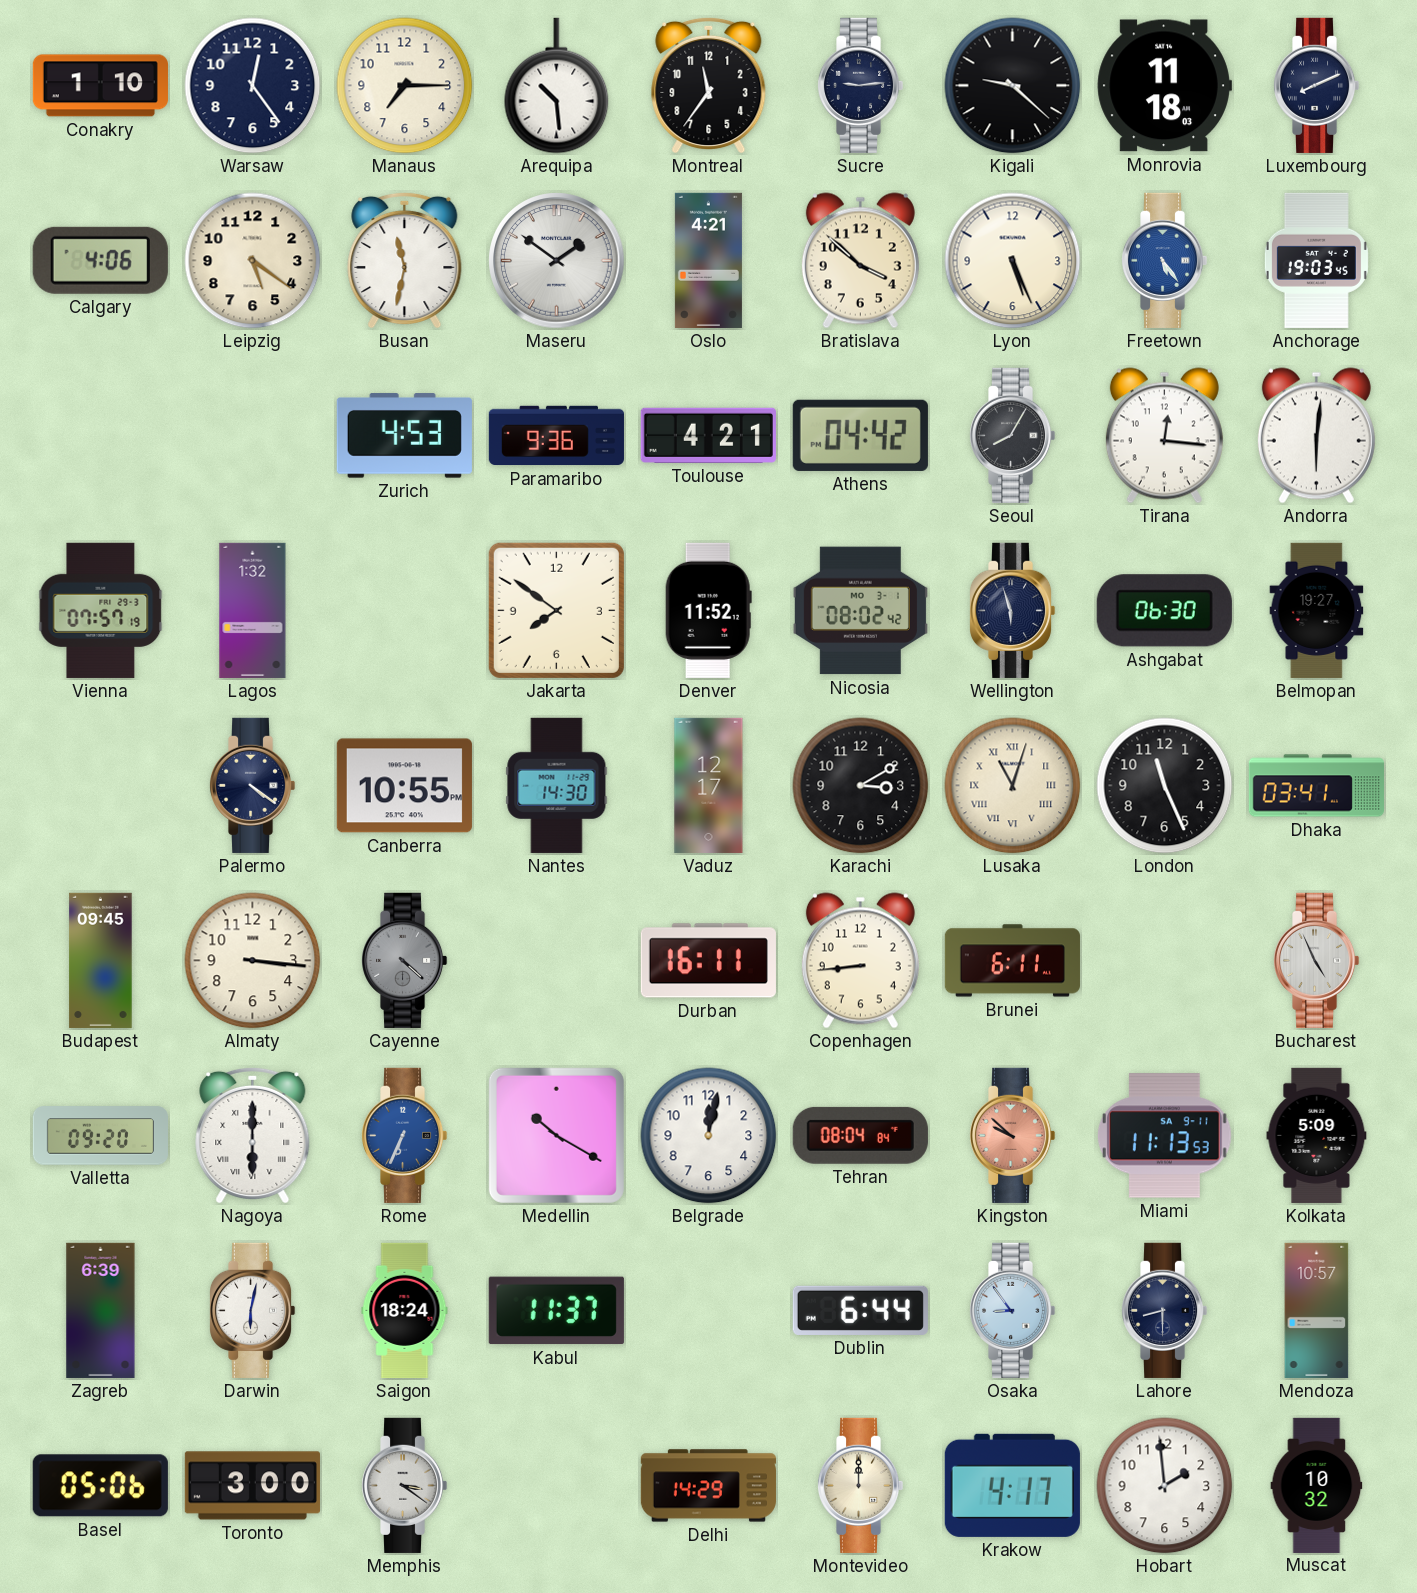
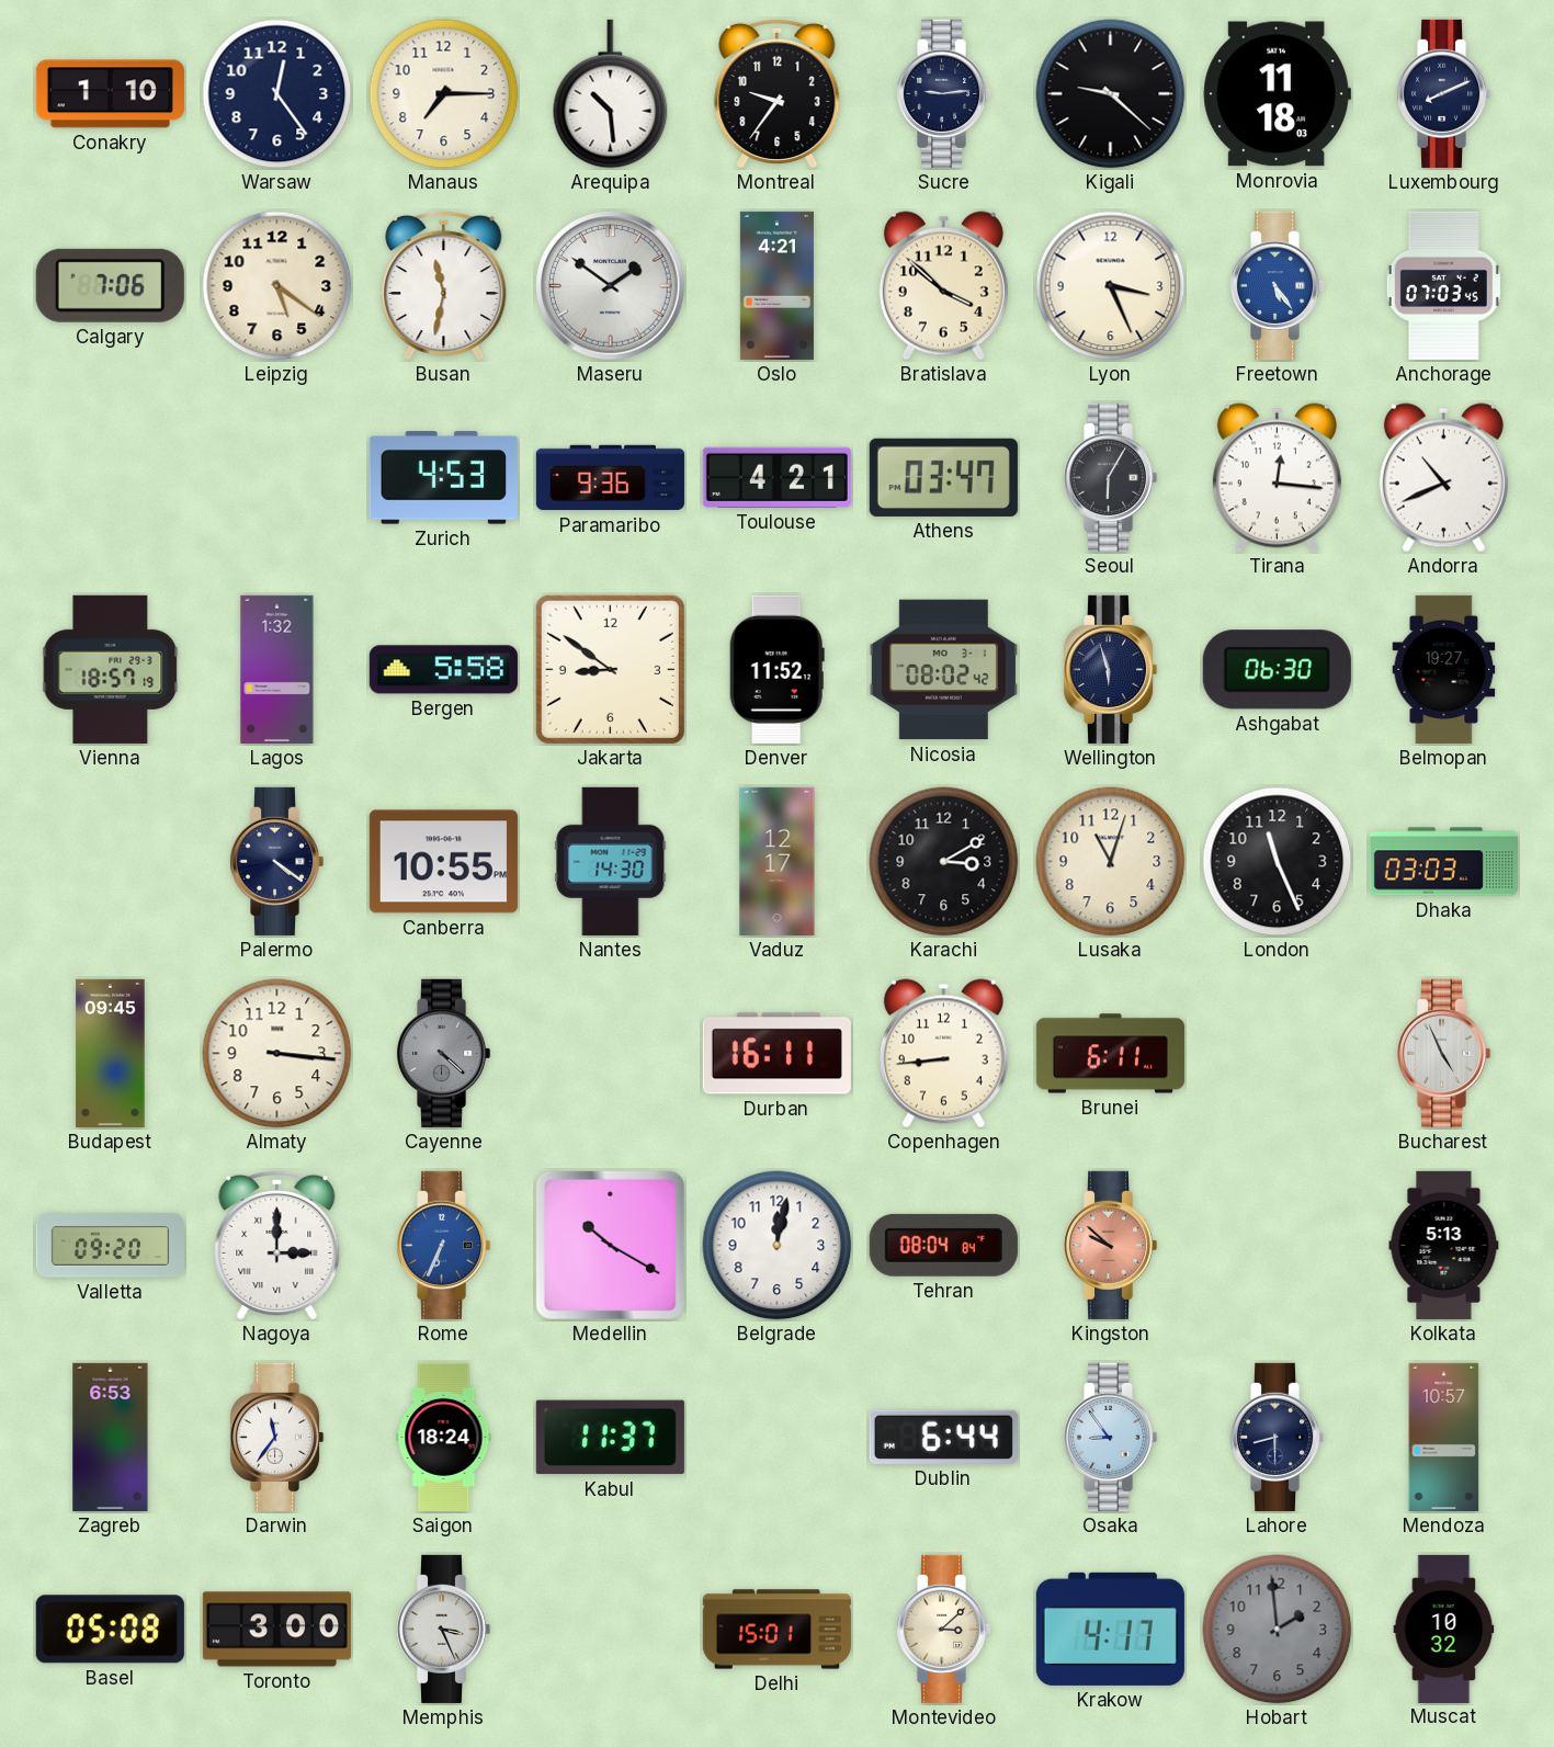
Montreal: 11:36 -> 9:36 (778, 93)
Calgary: 4:06 -> 7:06 (110, 285)
Lyon: 5:26 -> 3:26 (1111, 286)
Anchorage: 19:03 -> 07:03 (1443, 285)
Athens: 04:42 -> 03:47 (943, 477)
Seoul: 8:05 -> 6:05 (1110, 477)
Andorra: 6:01 -> 10:41 (1443, 478)
Vienna: 07:57 -> 18:57 (111, 669)
Bergen: none -> 5:58 (443, 670)
Jakarta: 7:51 -> 8:51 (610, 669)
Lusaka numerals: Roman -> Arabic (1111, 862)
Dhaka: 03:41 -> 03:03 (1443, 862)
Nagoya: 6:00 -> 3:00 (277, 1245)
Miami: 11:13 -> none (1164, 1136)
Kolkata: 5:09 -> 5:13 (1444, 1245)
Zagreb: 6:39 -> 6:53 (111, 1437)
Darwin: 6:02 -> 11:36 (276, 1437)
Basel: 05:06 -> 05:08 (110, 1630)
Memphis: 3:21 -> 3:26 (443, 1629)
Delhi: 14:29 -> 15:01 (776, 1630)
Montevideo: 12:00 -> 3:08 (943, 1629)
Hobart dial: white -> grey (1278, 1630)
